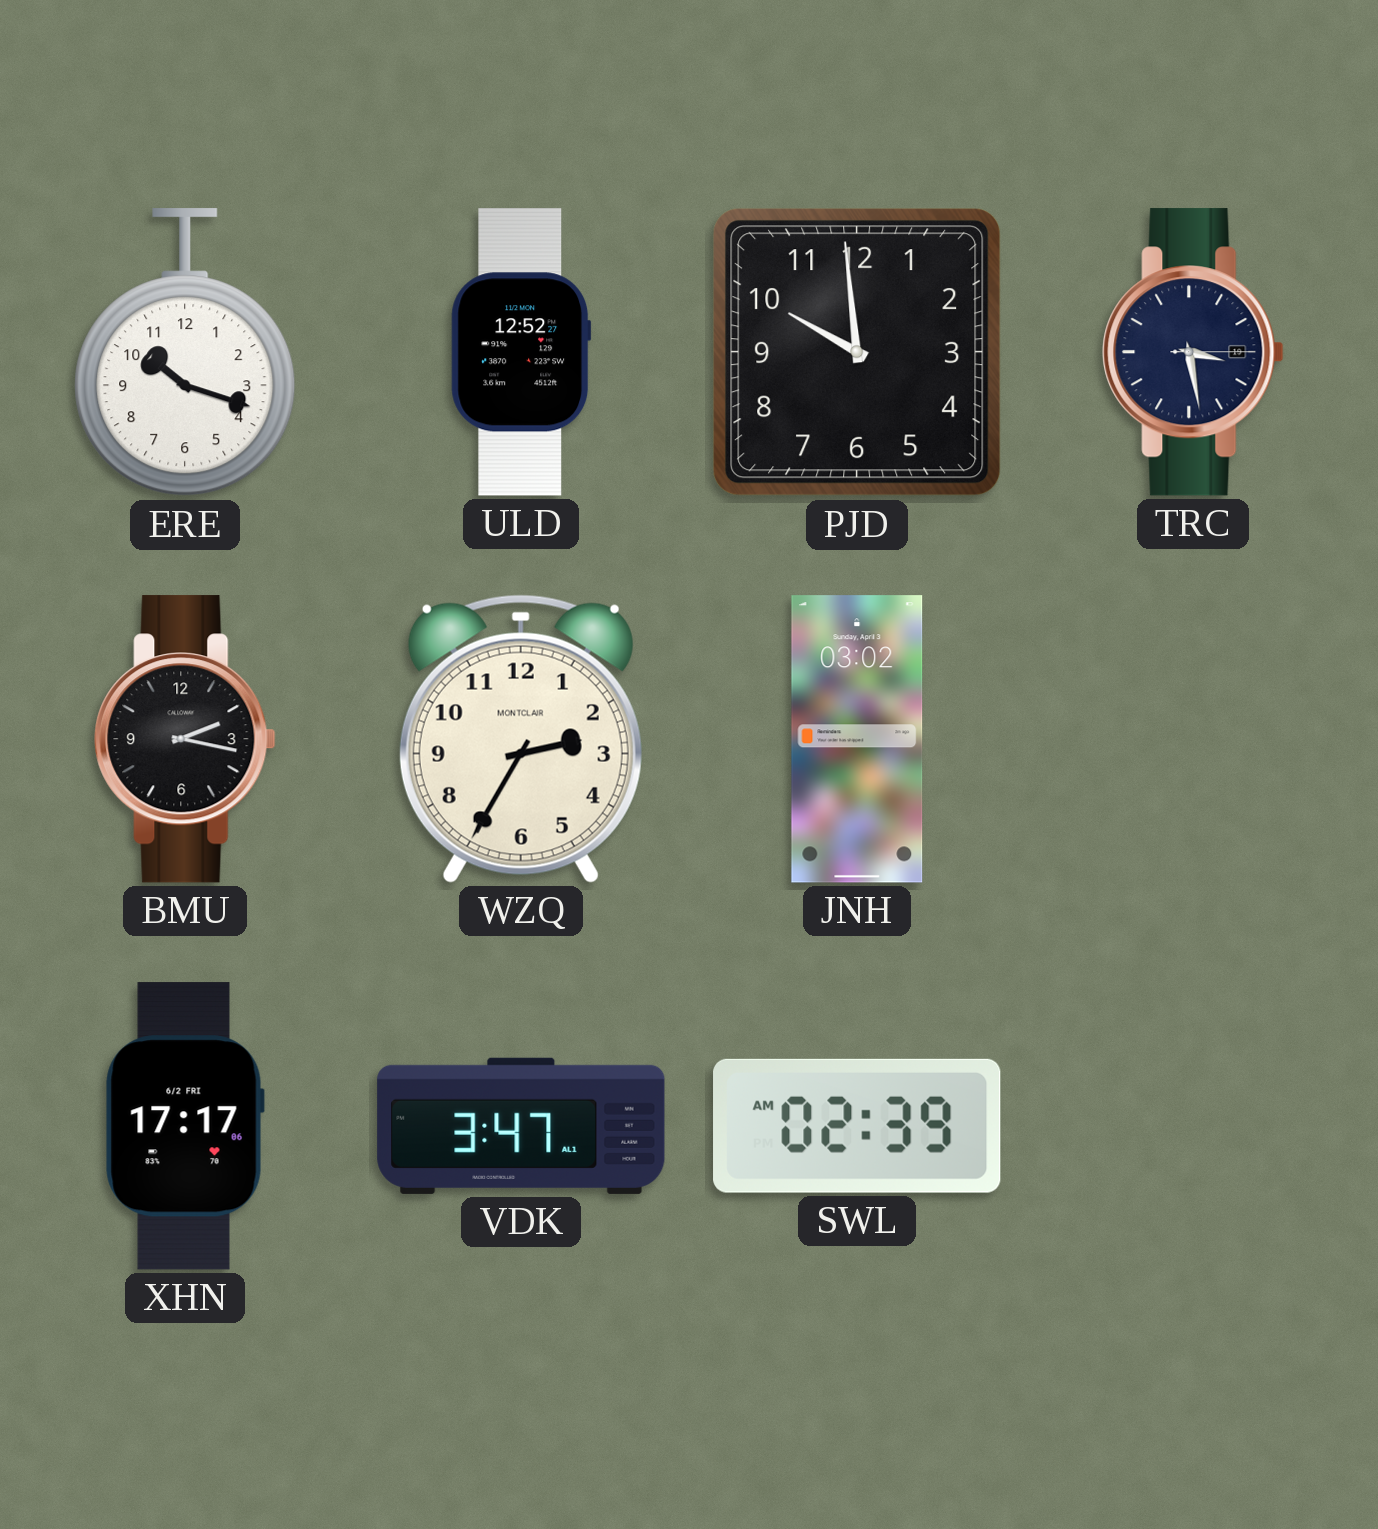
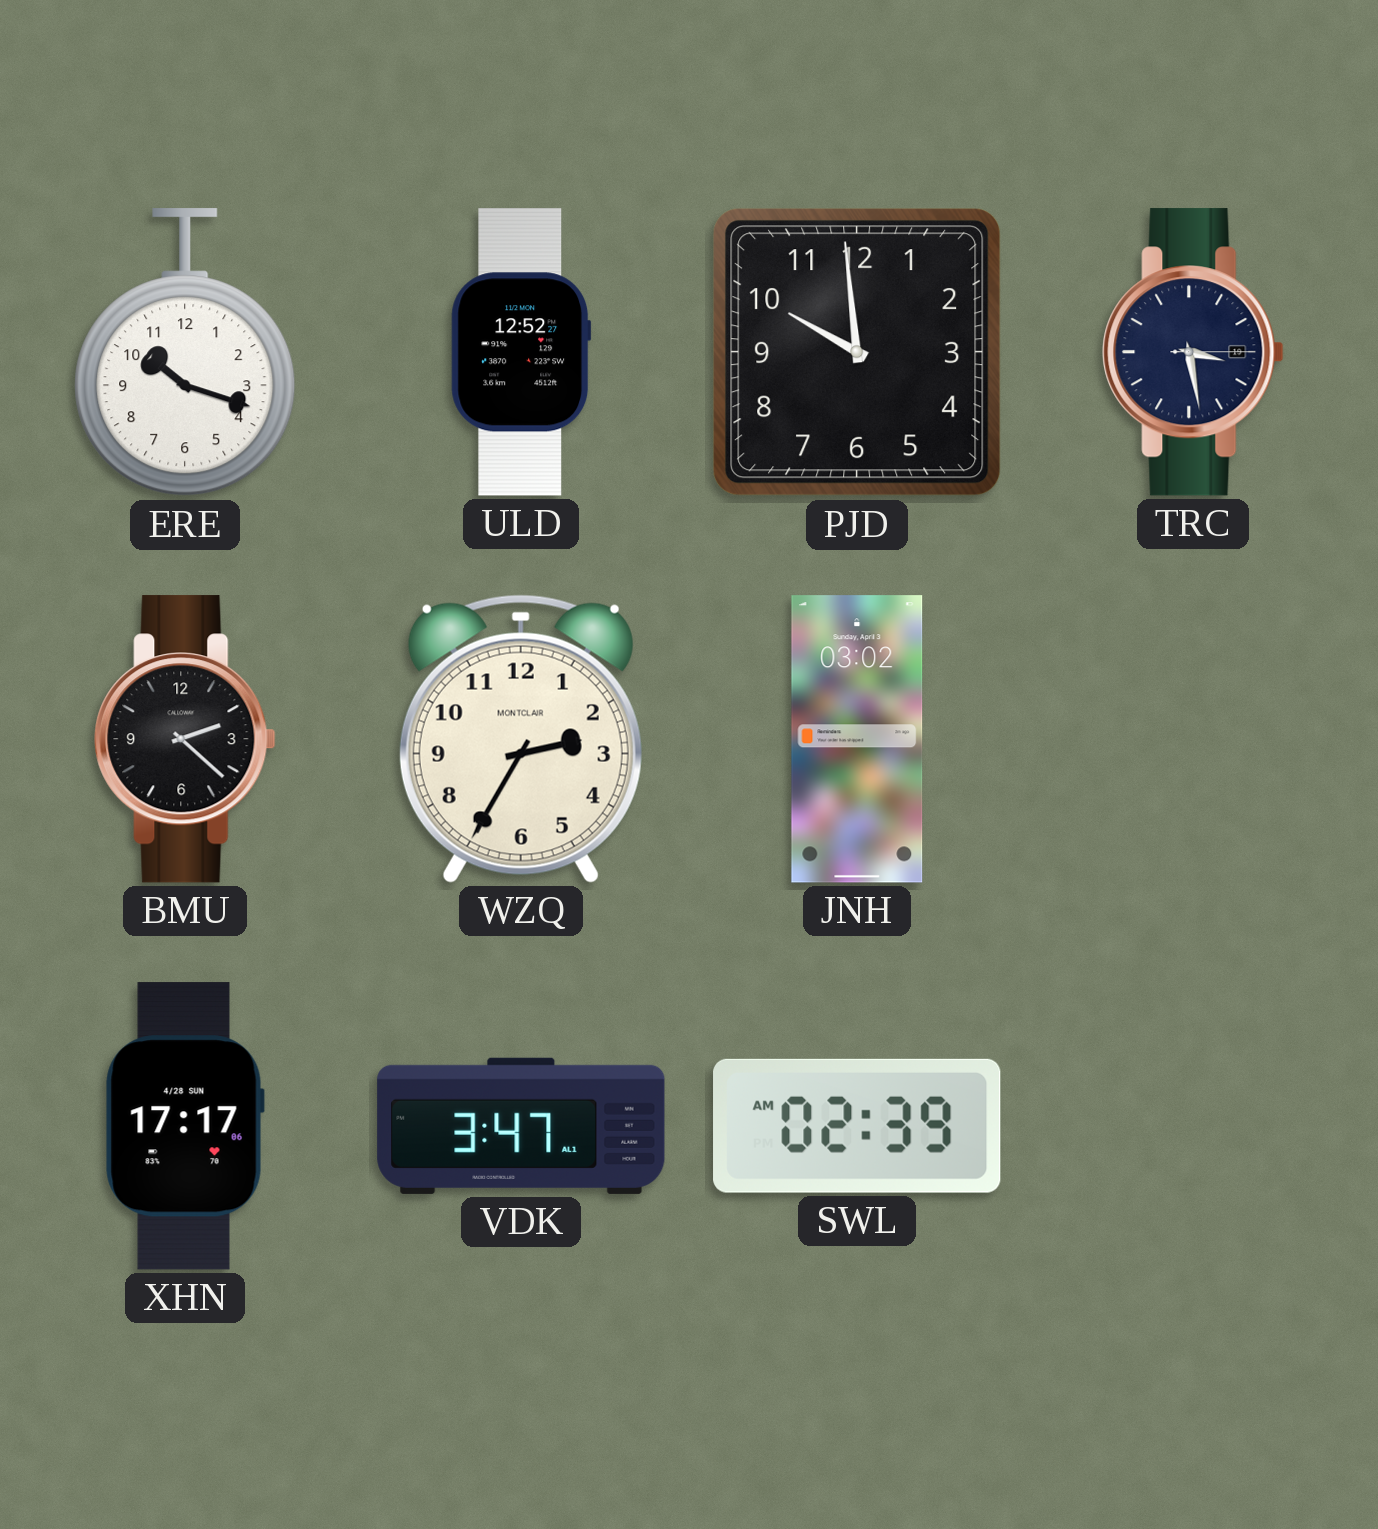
BMU: 2:17 -> 2:22 (185, 739)
XHN date: 6/2 FRI -> 4/28 SUN (185, 1126)
